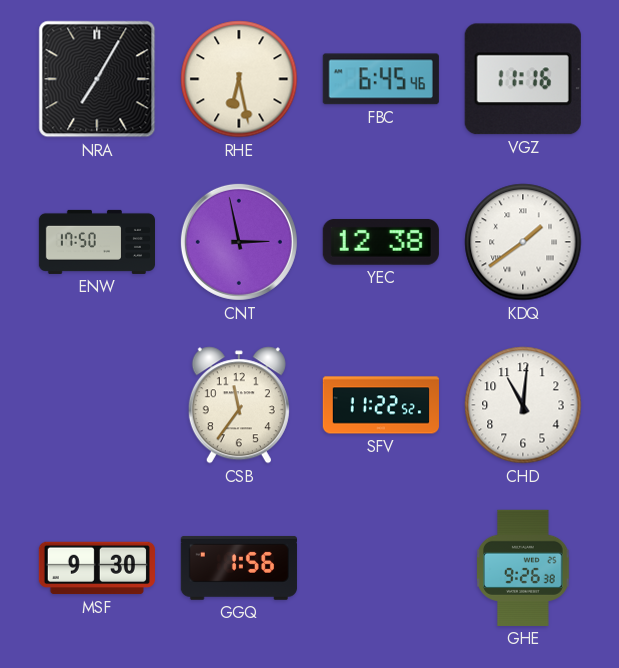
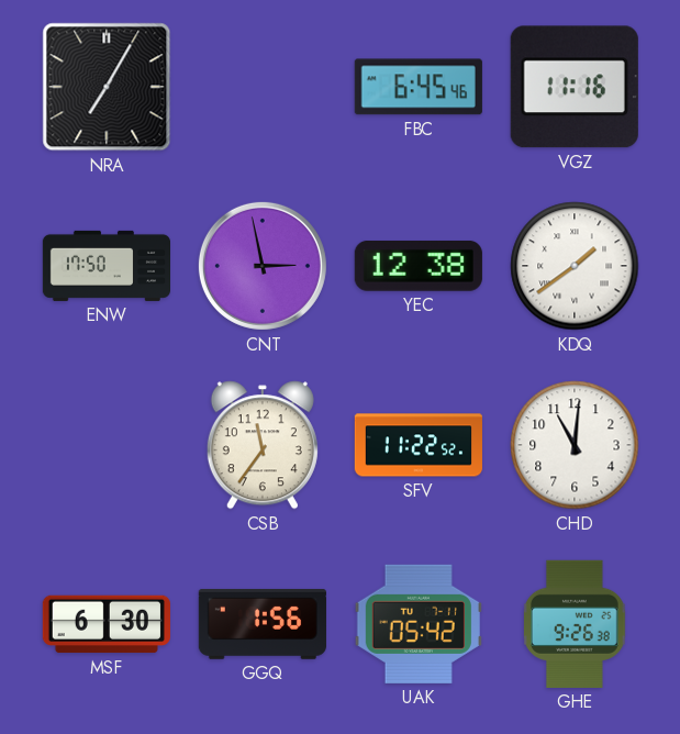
RHE: 6:28 -> none (239, 79)
MSF: 9:30 -> 6:30 (107, 624)
UAK: none -> 05:42 (419, 624)
